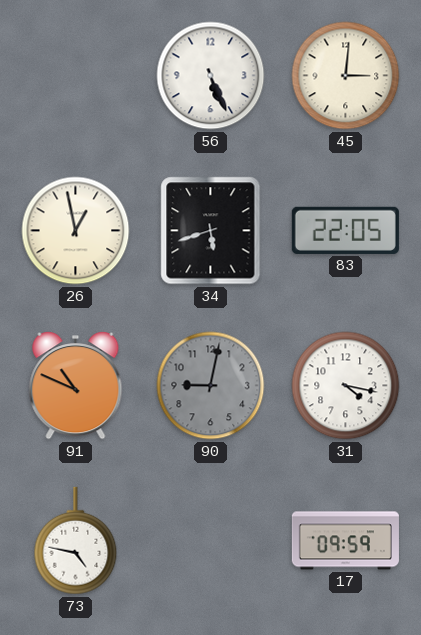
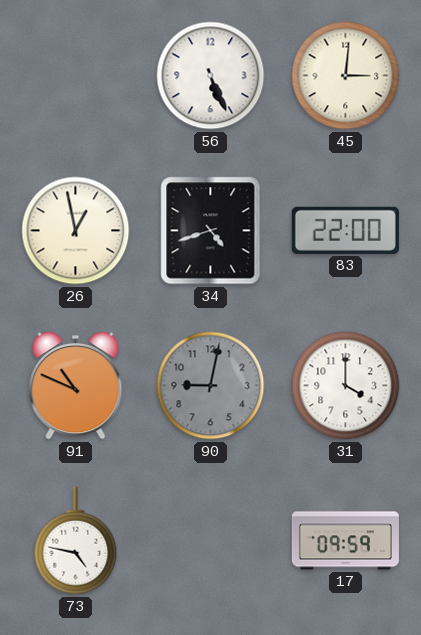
34: 5:42 -> 4:42 (211, 231)
83: 22:05 -> 22:00 (345, 230)
31: 4:17 -> 4:00 (346, 386)
